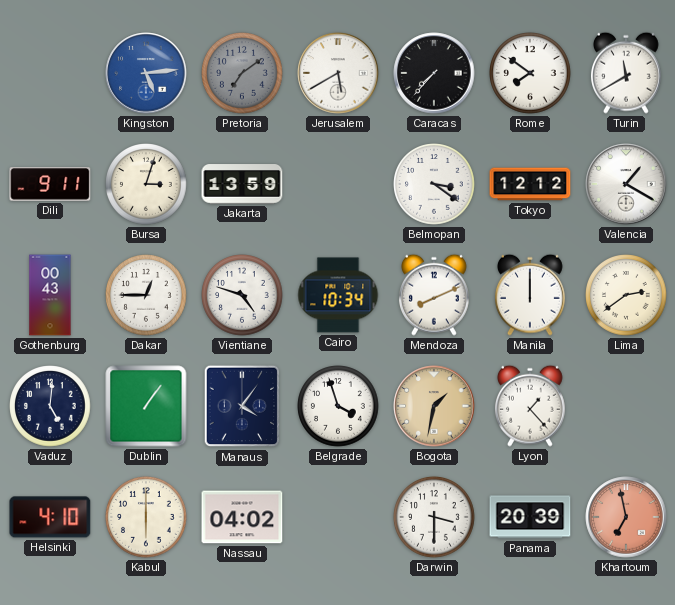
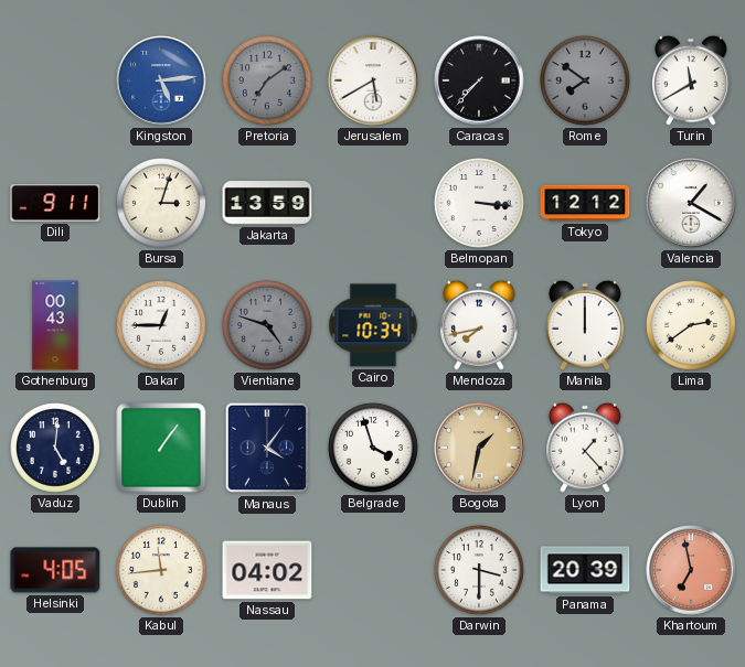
Rome dial: white -> grey (585, 80)
Belmopan: 3:21 -> 3:16 (479, 203)
Vientiane dial: white -> grey (267, 325)
Mendoza: 8:11 -> 7:43 (479, 325)
Helsinki: 4:10 -> 4:05 (55, 570)
Kabul: 6:00 -> 11:44 (161, 570)
